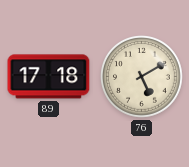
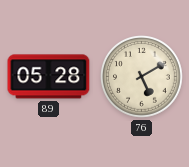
89: 17:18 -> 05:28 (49, 77)
